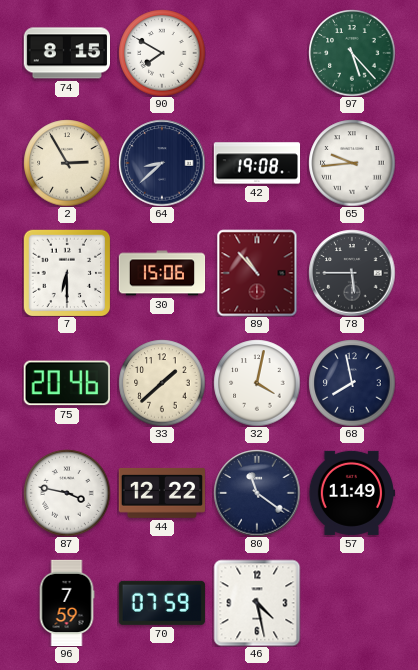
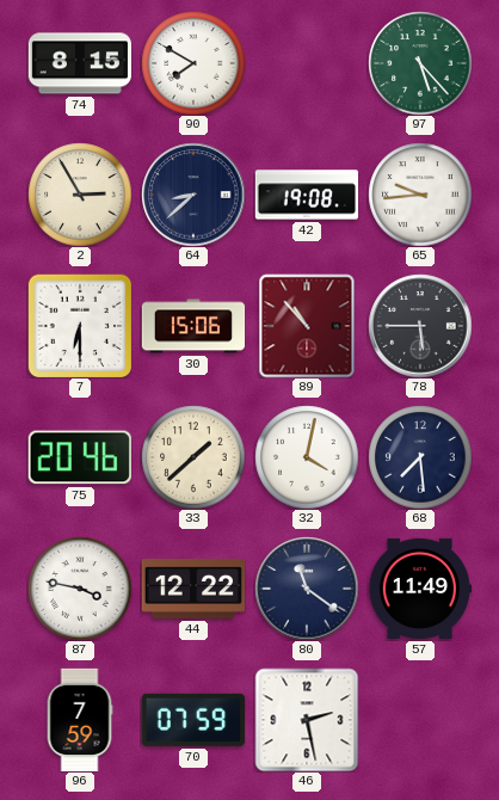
68: 7:58 -> 7:29 (420, 457)
46: 4:28 -> 2:28 (307, 720)
